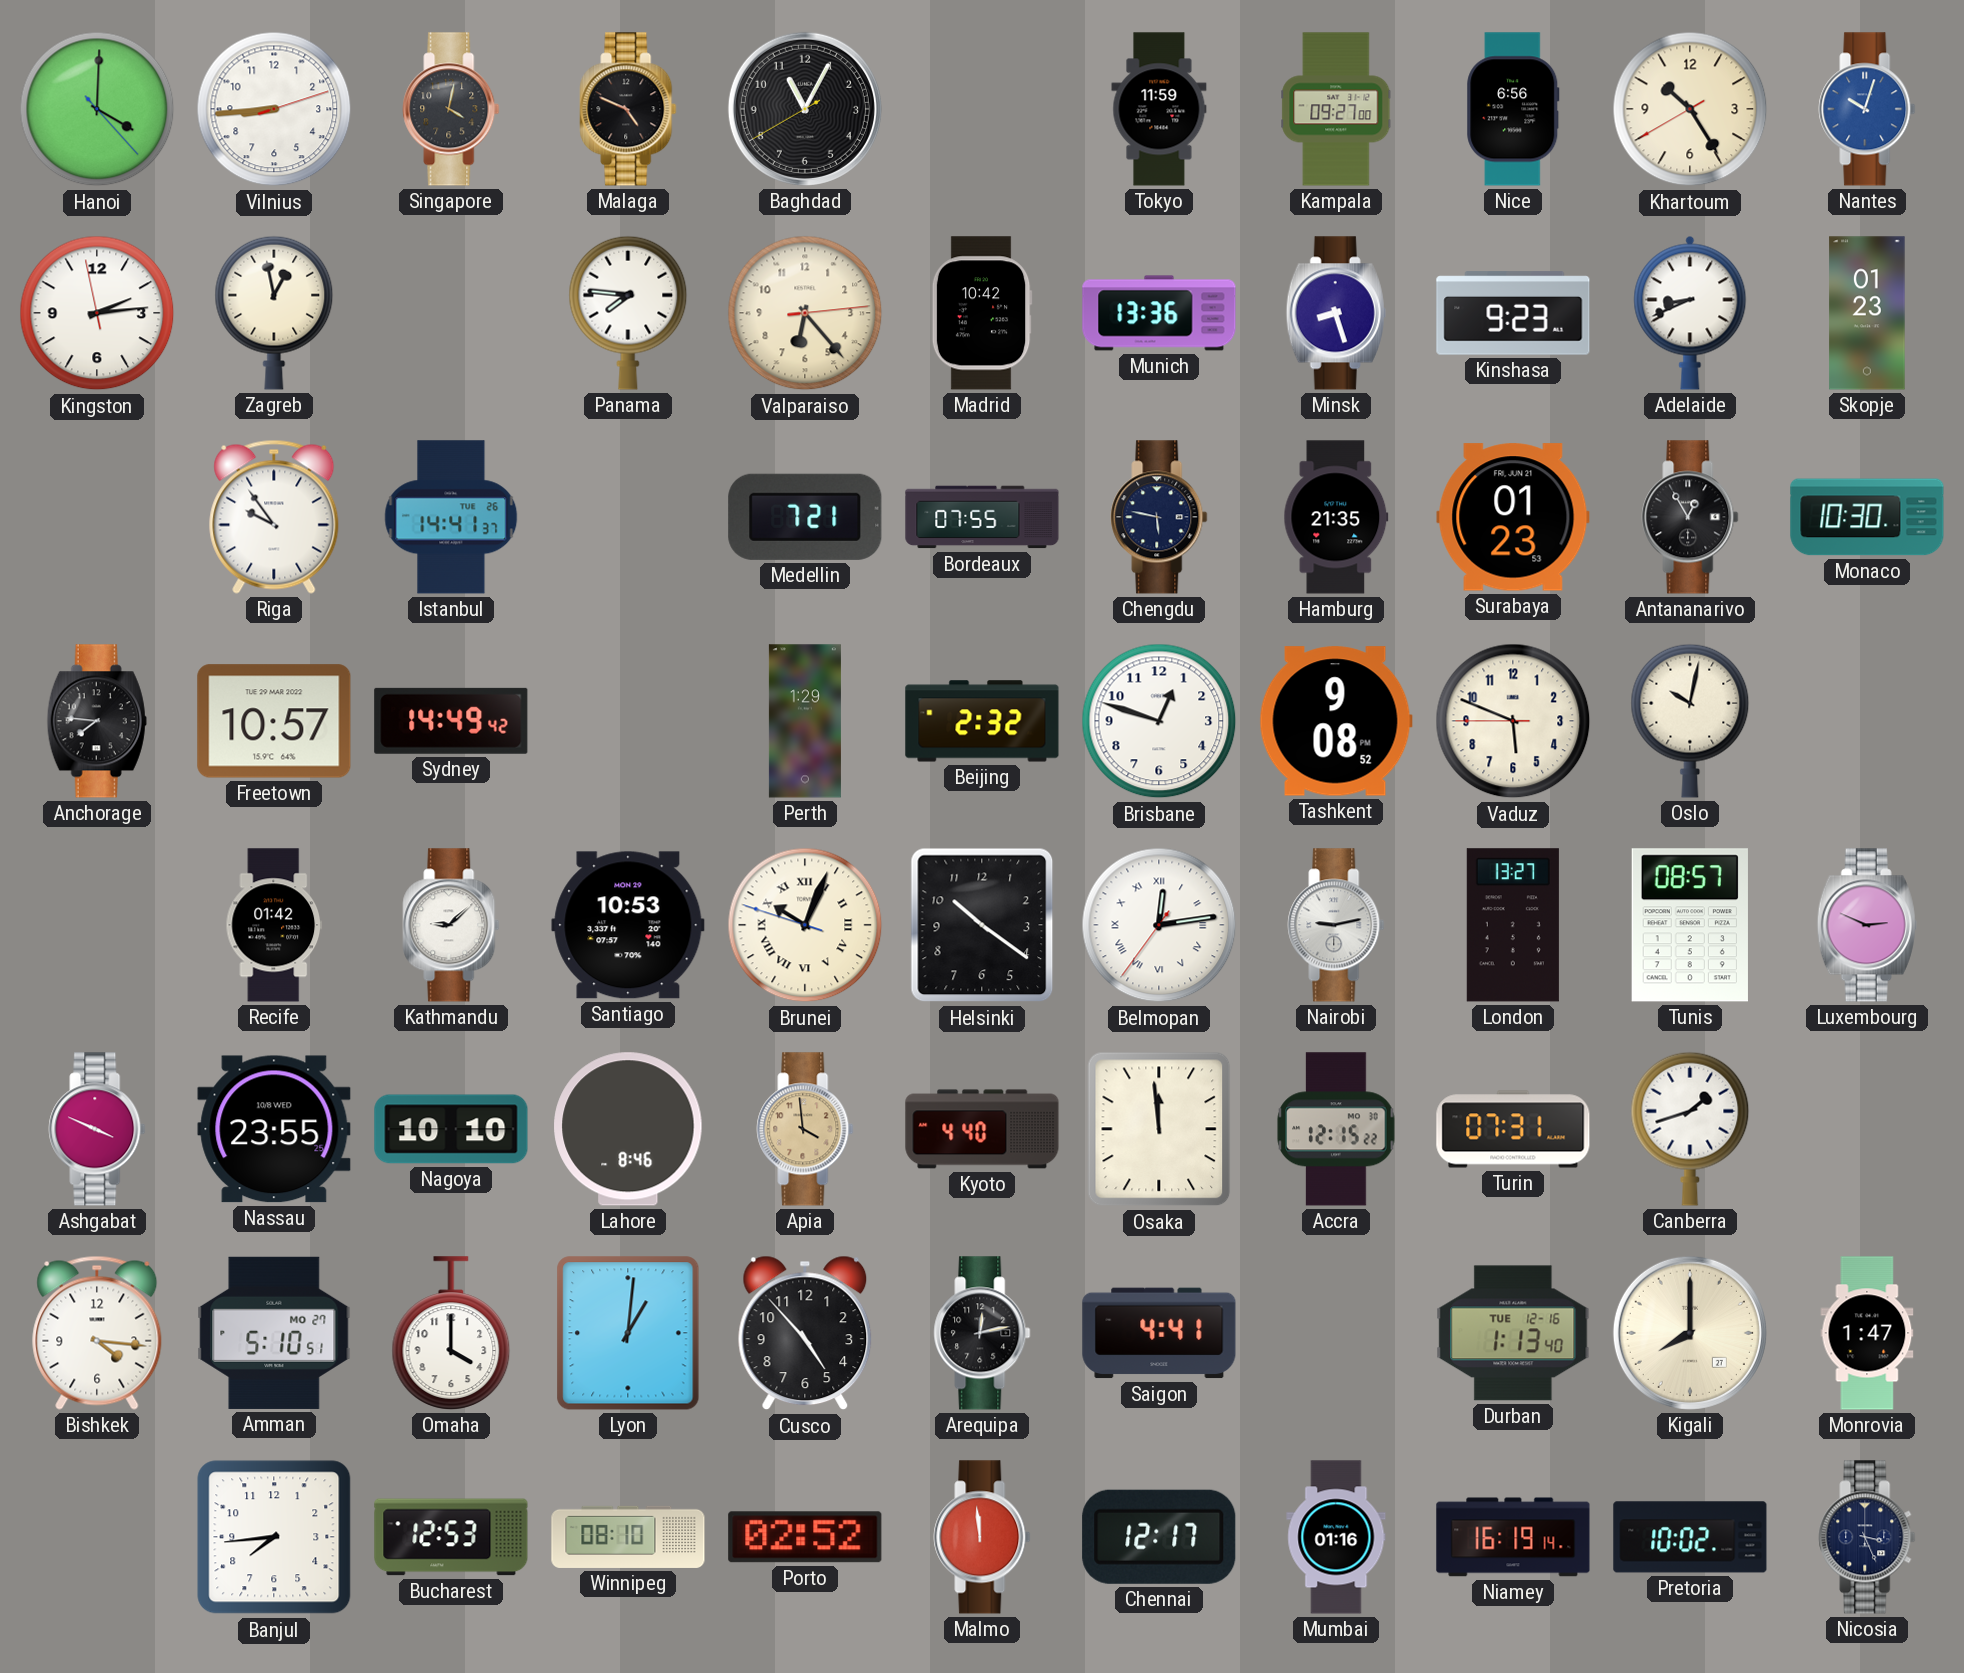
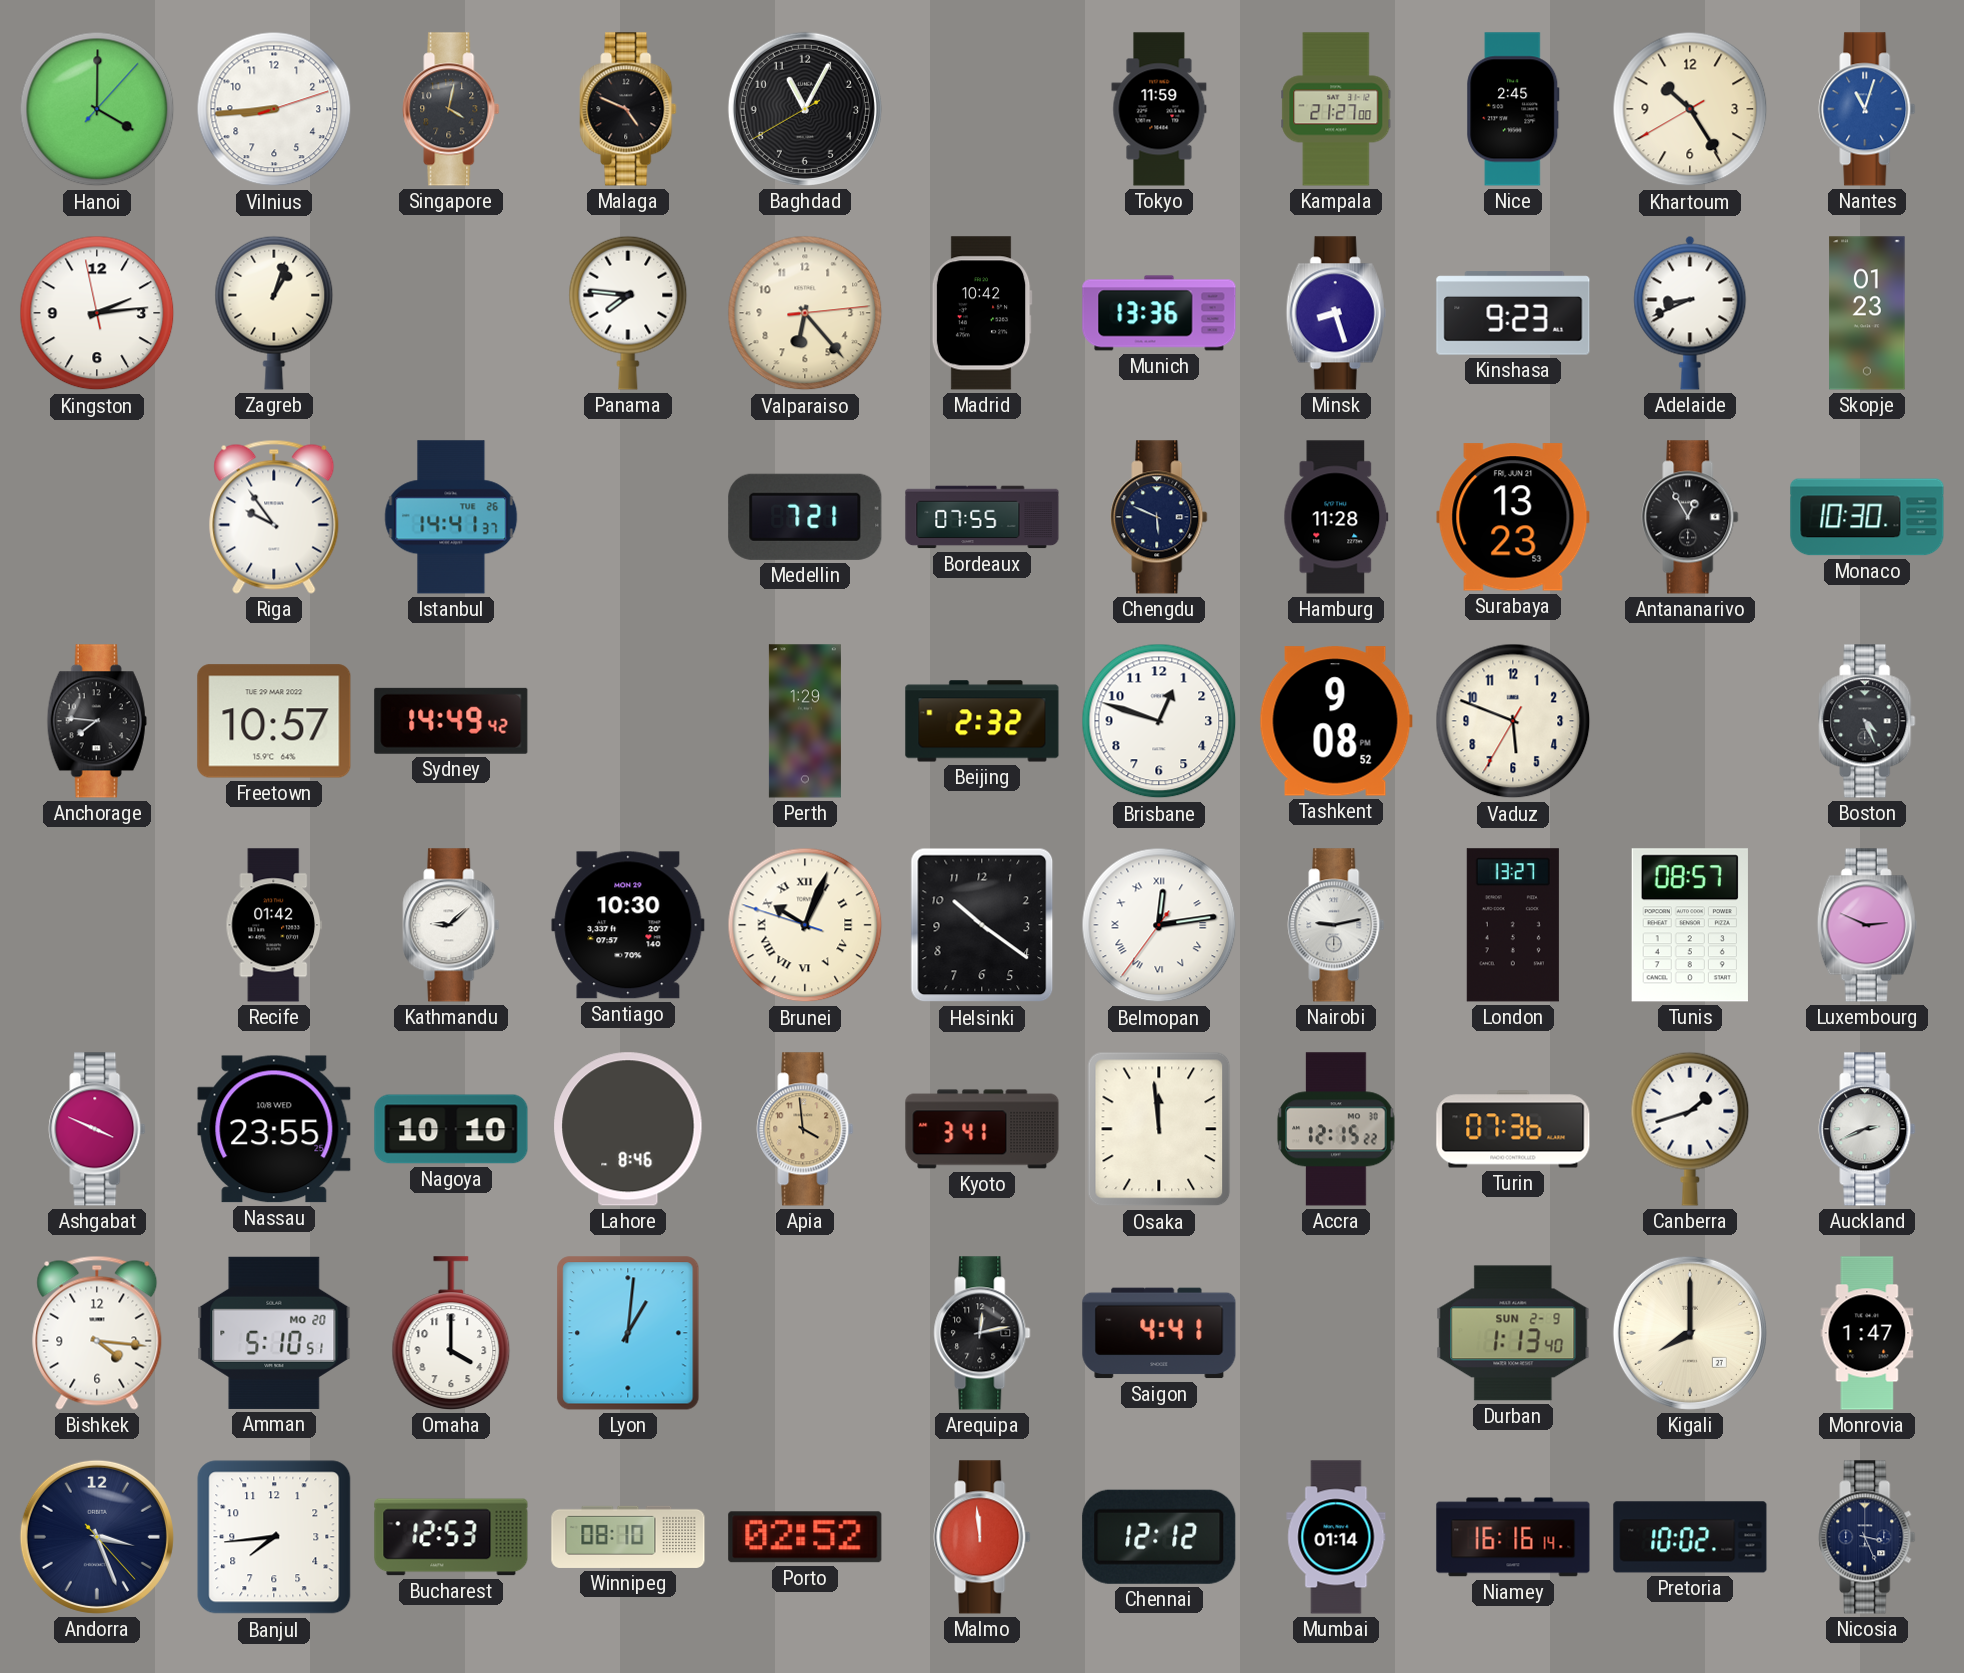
Hanoi: 4:00:23 -> 4:00:07 (97, 109)
Kampala: 09:27 -> 21:27 (1336, 109)
Nice: 6:56 -> 2:45 (1513, 109)
Nantes: 10:03 -> 11:03 (1867, 109)
Zagreb: 12:58 -> 1:03 (274, 313)
Chengdu: 5:47 -> 5:49 (1159, 517)
Hamburg: 21:35 -> 11:28 (1336, 517)
Surabaya: 01:23 -> 13:23 (1513, 517)
Vaduz: 5:48:45 -> 5:48:35 (1513, 721)
Oslo: 10:02 -> none (1690, 721)
Boston: none -> 4:26 (1867, 721)
Santiago: 10:53 -> 10:30 (628, 925)
Kyoto: 4:40 -> 3:41 (982, 1129)
Turin: 07:31 -> 07:36 (1513, 1129)
Auckland: none -> 2:41 (1867, 1129)
Amman date: MO 27 -> MO 20 (274, 1333)
Cusco: 4:53 -> none (805, 1333)
Durban date: TUE 12-16 -> SUN 2-9 (1513, 1333)
Andorra: none -> 3:26 (97, 1537)
Chennai: 12:17 -> 12:12 (1159, 1537)
Mumbai: 01:16 -> 01:14 (1336, 1537)
Niamey: 16:19 -> 16:16 (1513, 1537)
